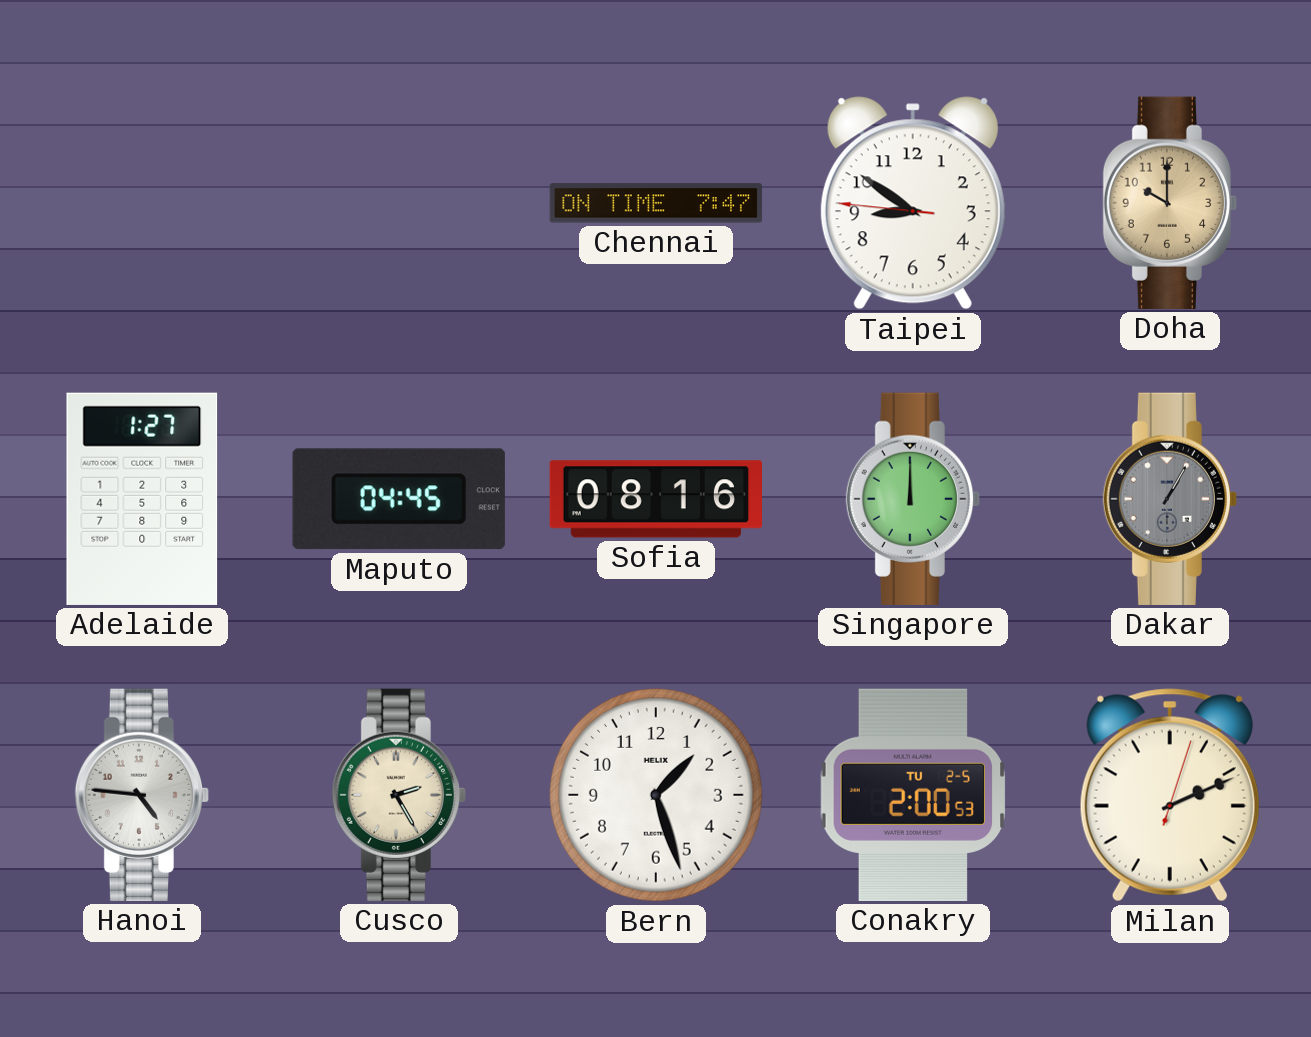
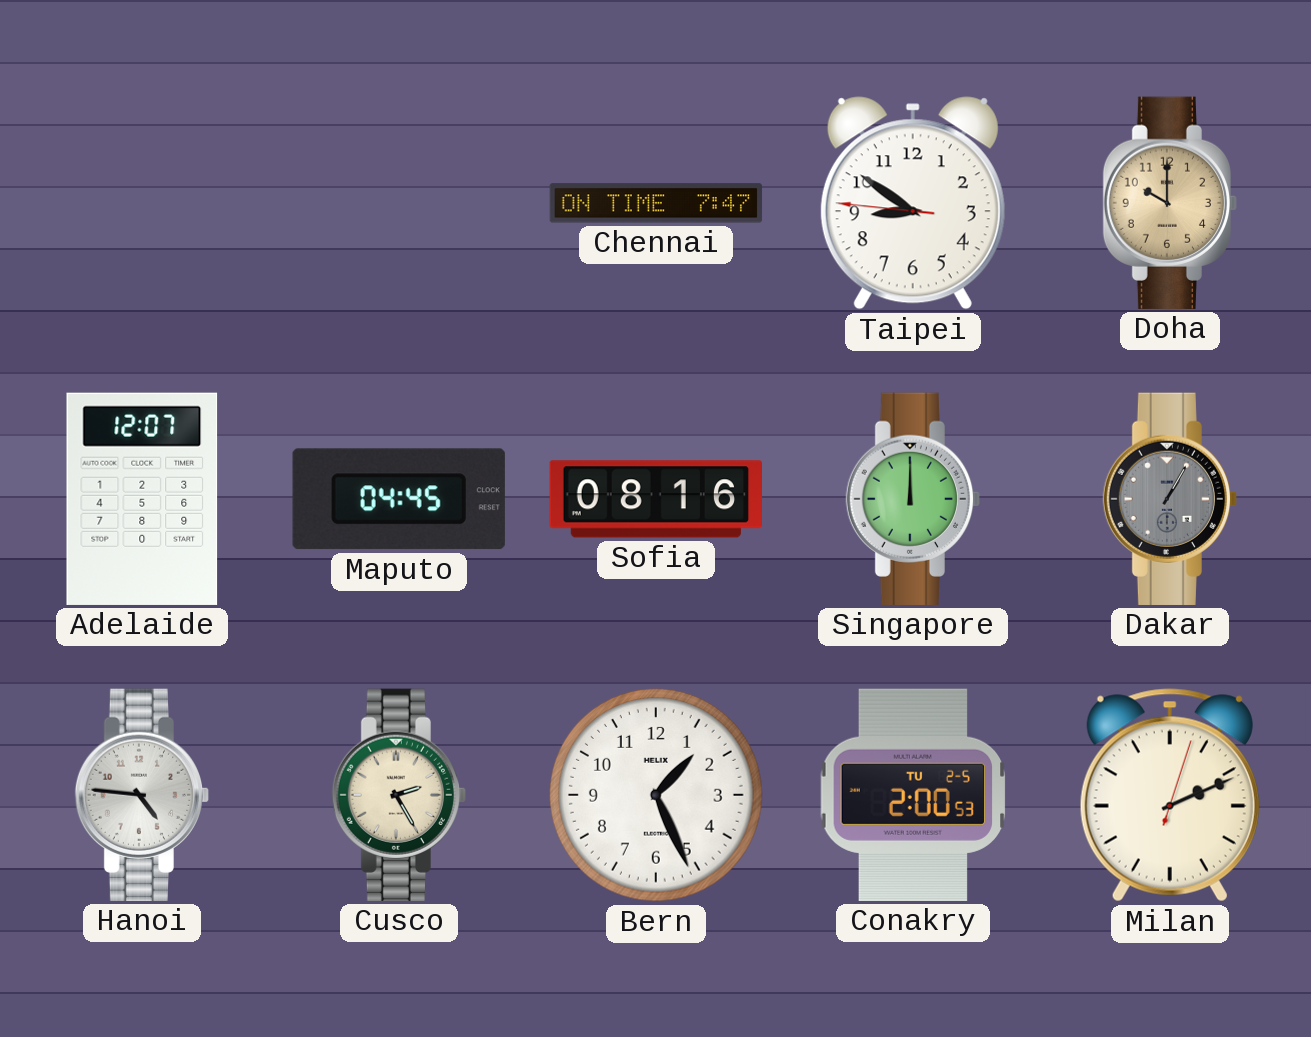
Adelaide: 1:27 -> 12:07 (142, 499)
Bern: 1:27 -> 1:26 (657, 796)
